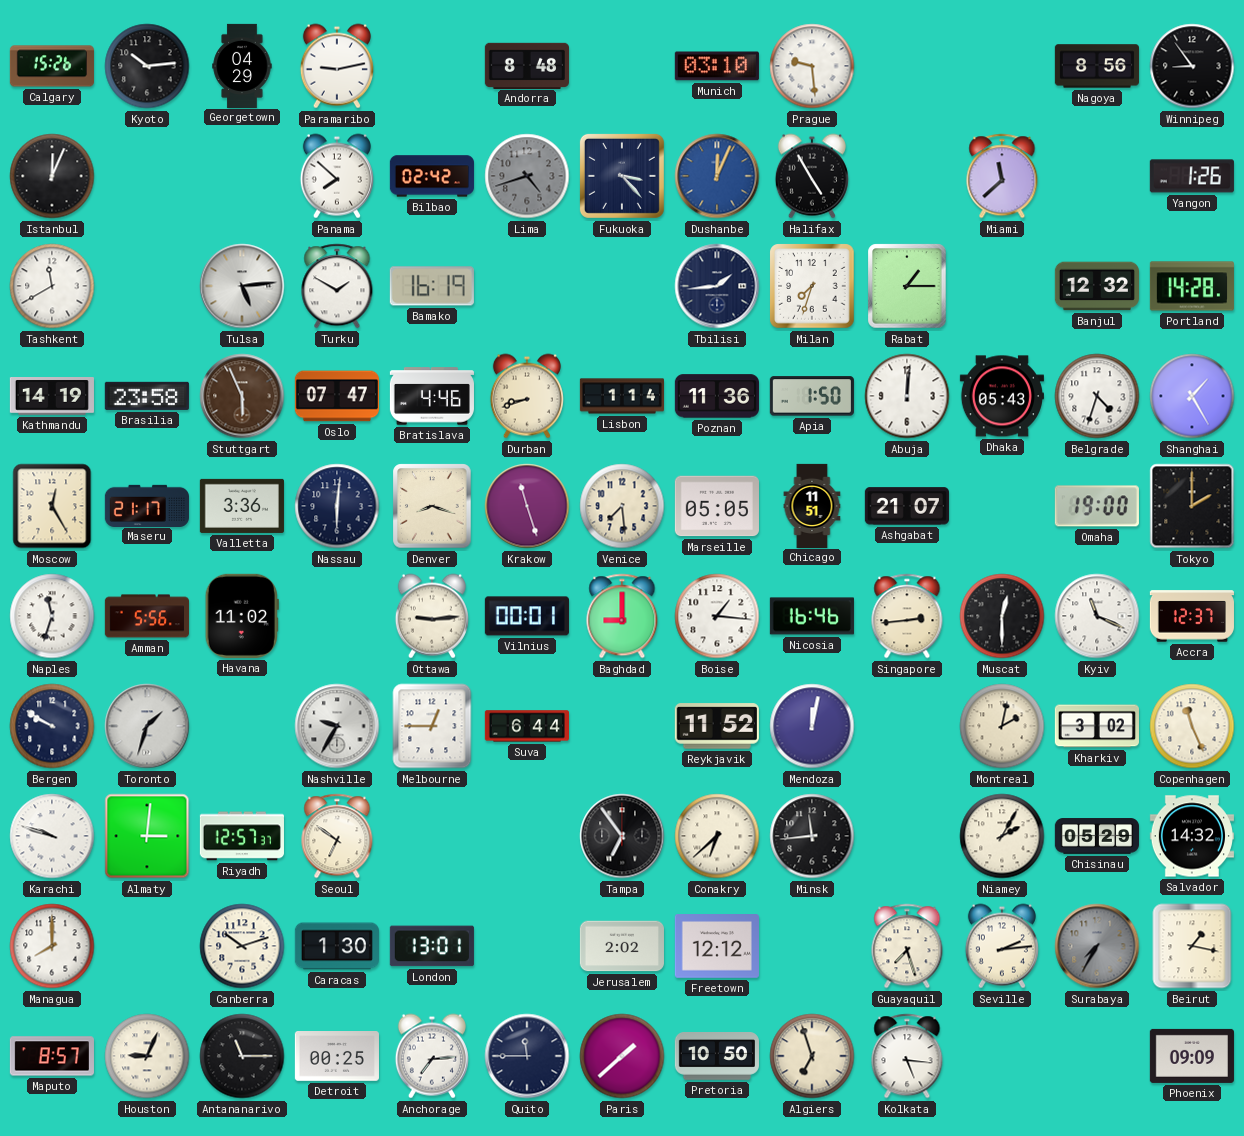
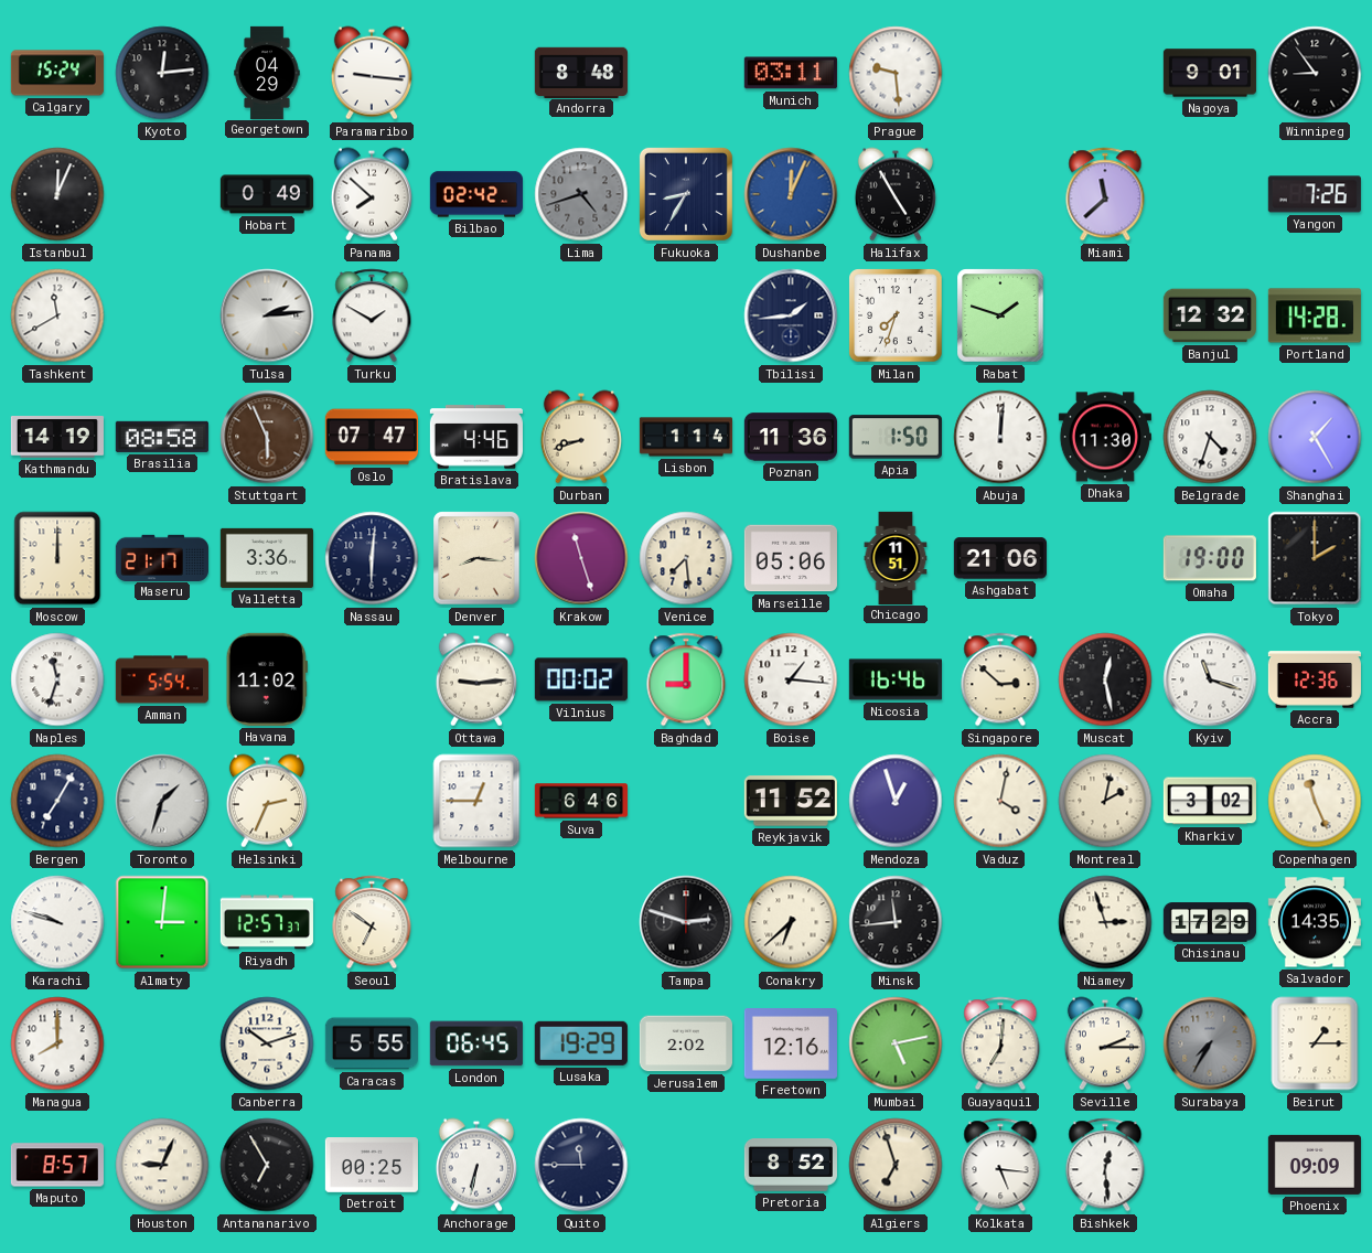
Calgary: 15:26 -> 15:24 (57, 73)
Kyoto: 10:14 -> 12:14 (162, 73)
Paramaribo: 9:13 -> 9:16 (372, 73)
Munich: 03:10 -> 03:11 (791, 73)
Nagoya: 8:56 -> 9:01 (1210, 73)
Hobart: none -> 0:49 (267, 194)
Fukuoka: 3:23 -> 8:35 (686, 194)
Yangon: 1:26 -> 7:26 (1315, 194)
Tulsa: 5:14 -> 2:14 (267, 315)
Bamako: 16:19 -> none (432, 286)
Rabat: 1:15 -> 1:48 (1000, 315)
Brasilia: 23:58 -> 08:58 (162, 437)
Dhaka: 05:43 -> 11:30 (1105, 437)
Moscow: 12:25 -> 12:00 (57, 558)
Denver: 8:18 -> 8:16 (476, 558)
Marseille: 05:05 -> 05:06 (791, 558)
Ashgabat: 21:07 -> 21:06 (1000, 558)
Amman: 5:56 -> 5:54 (162, 679)
Vilnius: 00:01 -> 00:02 (581, 679)
Singapore: 2:44 -> 2:52 (1000, 679)
Muscat: 12:30 -> 12:28 (1105, 679)
Kyiv: 11:19 -> 11:18 (1210, 679)
Accra: 12:37 -> 12:36 (1315, 679)
Bergen: 9:50 -> 7:05 (57, 801)
Helsinki: none -> 2:34 (267, 801)
Nashville: 9:35 -> none (337, 726)
Suva: 6:44 -> 6:46 (581, 801)
Mendoza: 12:02 -> 12:57 (896, 801)
Vaduz: none -> 4:02 (1000, 801)
Tampa: 6:54 -> 2:48 (686, 922)
Niamey: 2:05 -> 2:57 (1105, 922)
Chisinau: 05:29 -> 17:29 (1210, 922)
Salvador: 14:32 -> 14:35 (1315, 922)
Caracas: 1:30 -> 5:55 (372, 1043)
London: 13:01 -> 06:45 (476, 1043)
Lusaka: none -> 19:29 (581, 1043)
Freetown: 12:12 -> 12:16 (791, 1045)
Mumbai: none -> 5:13 (896, 1043)
Guayaquil: 7:27 -> 7:01 (1000, 1043)
Seville: 2:14 -> 2:15 (1105, 1043)
Beirut: 1:17 -> 1:15 (1315, 1043)
Antananarivo: 11:15 -> 6:55 (267, 1165)
Anchorage: 7:14 -> 6:32 (476, 1165)
Paris: 1:38 -> none (622, 1056)
Pretoria: 10:50 -> 8:52 (791, 1166)
Bishkek: none -> 12:29 (1105, 1165)
